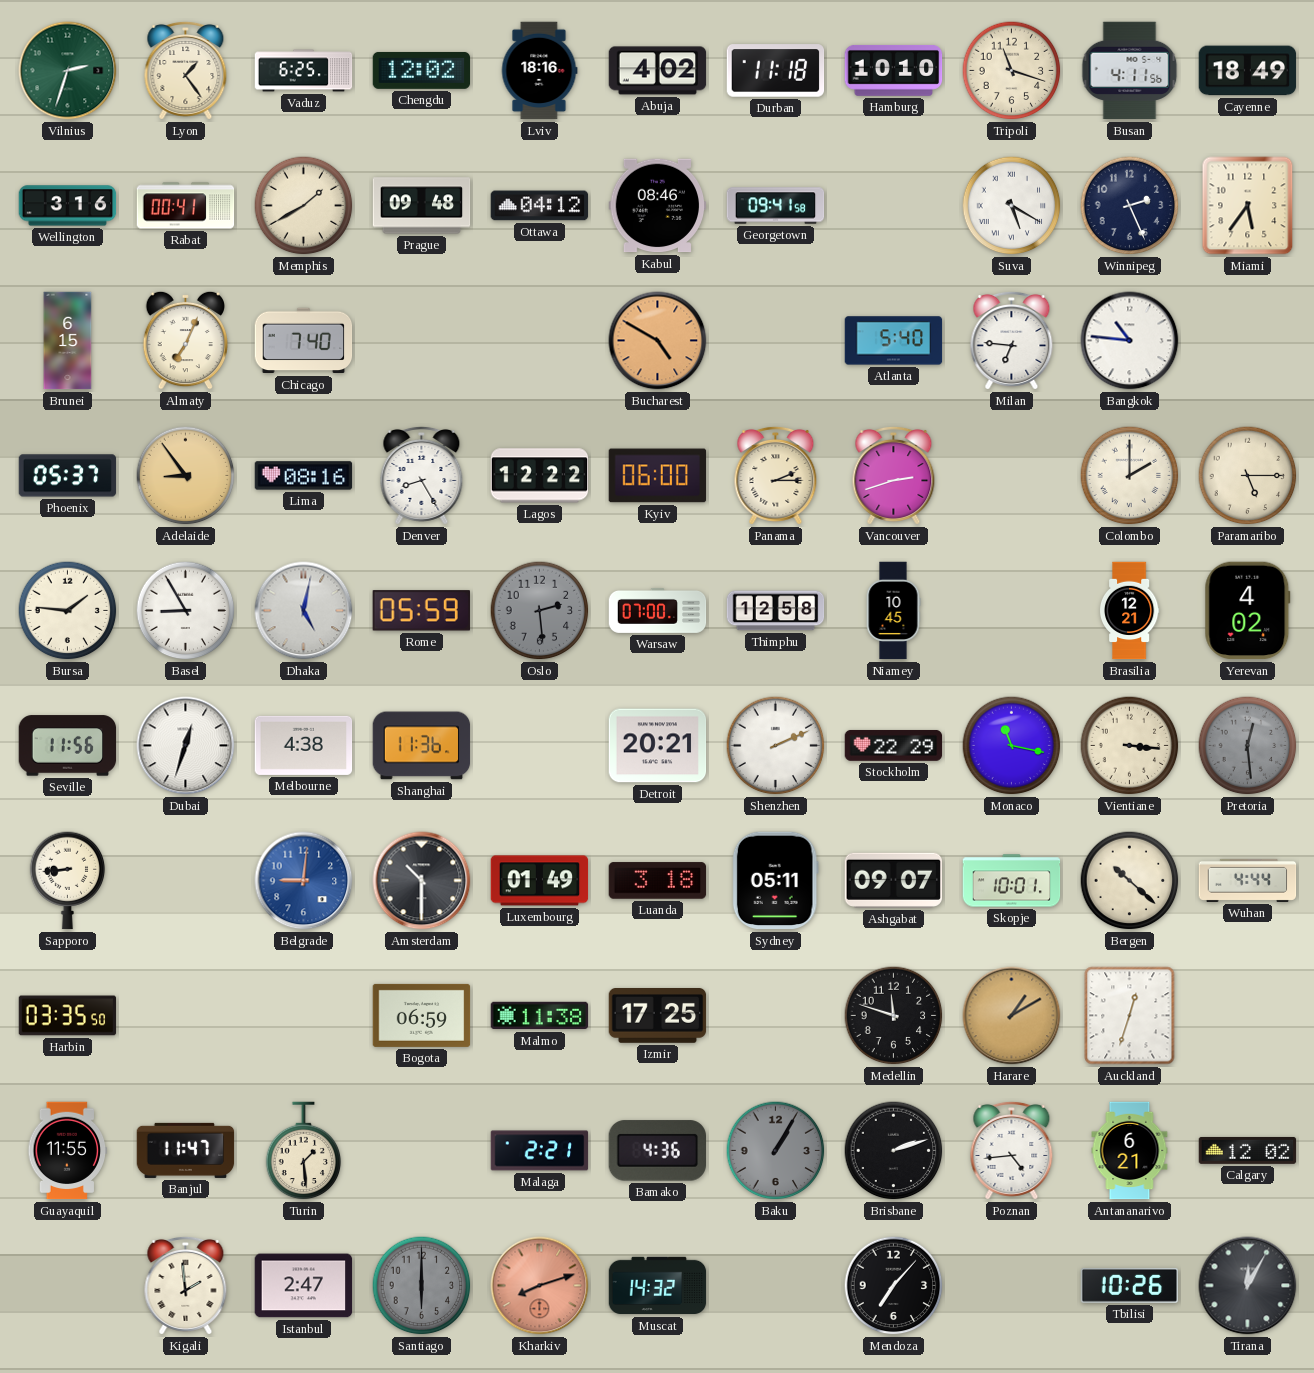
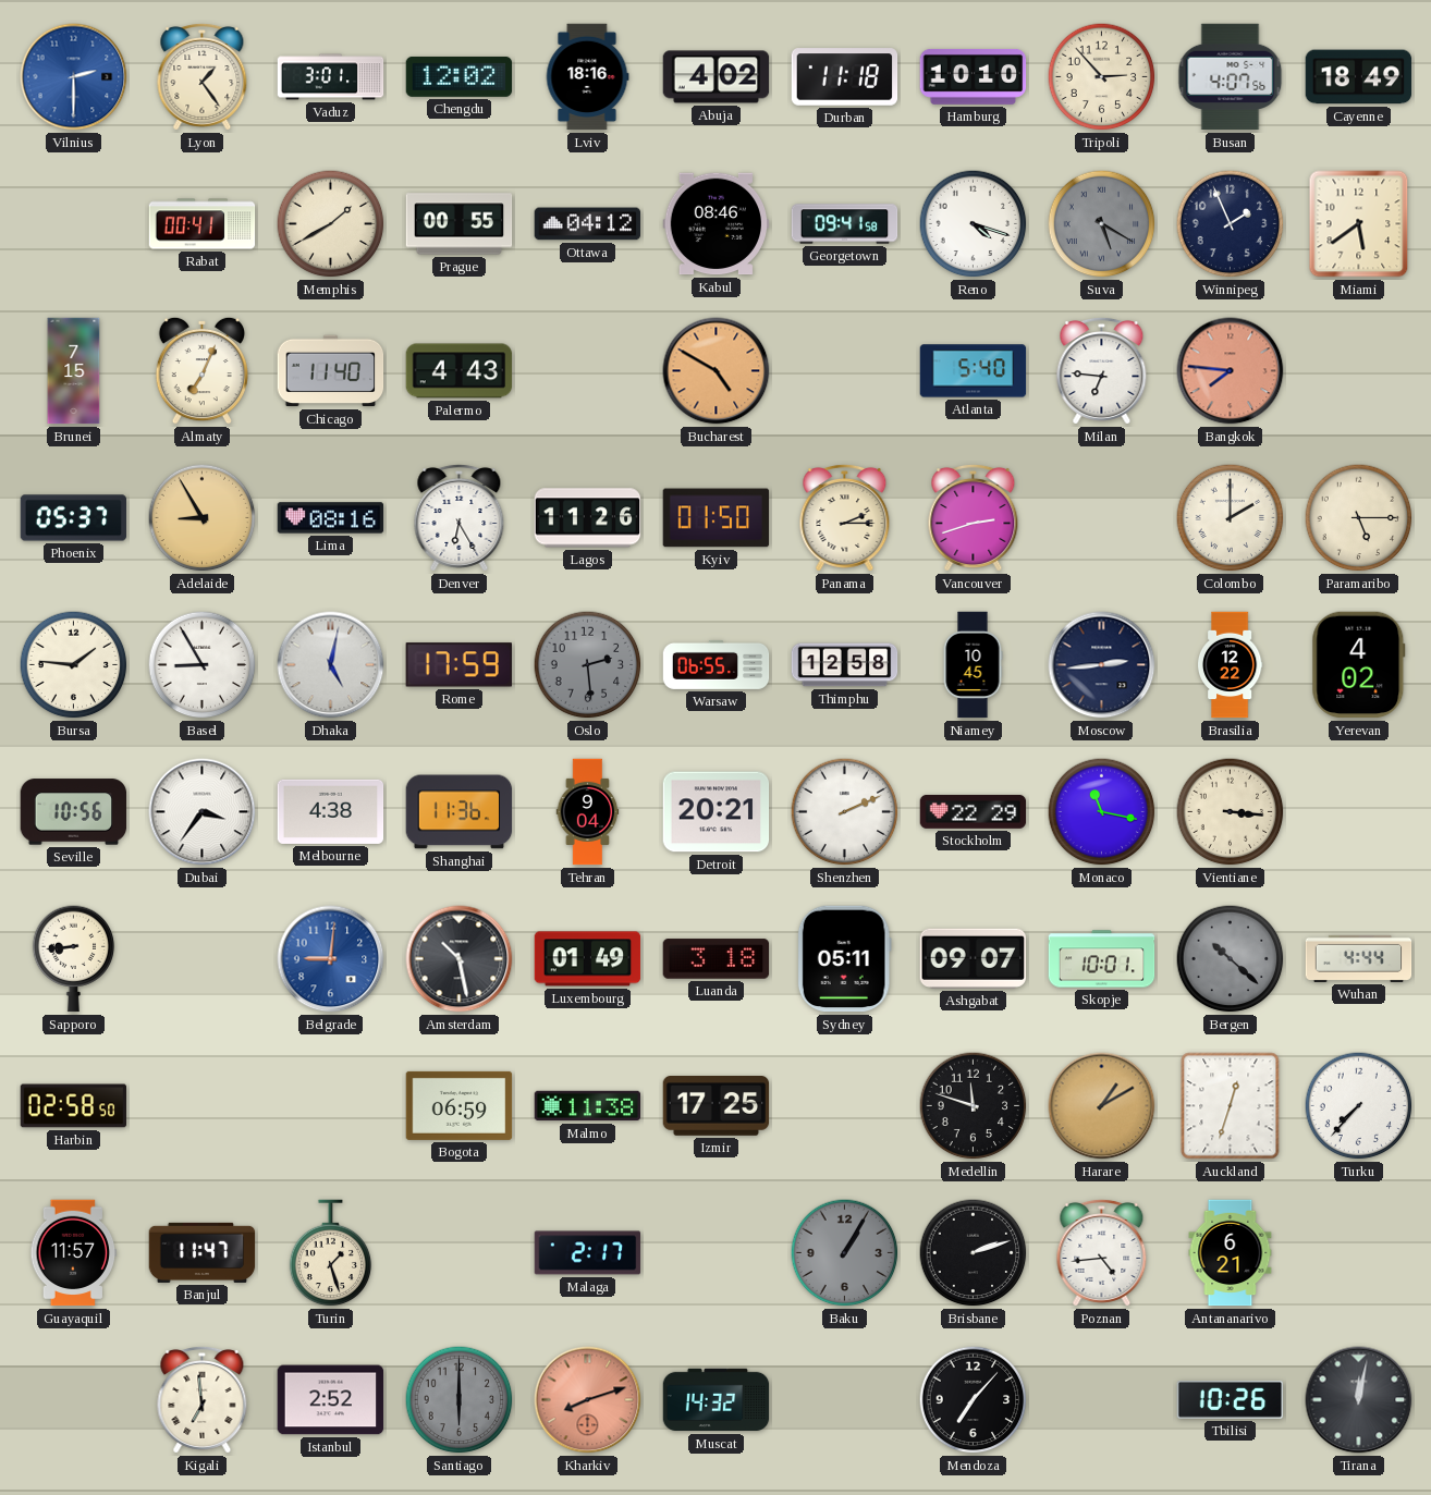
Vilnius: 2:33 -> 2:30 (74, 77)
Vilnius dial: green -> blue (74, 77)
Vaduz: 6:25 -> 3:01 (331, 77)
Tripoli: 11:18 -> 2:53 (1102, 77)
Busan: 4:11 -> 4:07 (1231, 77)
Wellington: 3:16 -> none (68, 206)
Prague: 09:48 -> 00:55 (460, 224)
Reno: none -> 4:18 (974, 224)
Suva dial: white -> grey (1102, 224)
Winnipeg: 2:26 -> 1:56 (1231, 224)
Miami: 5:36 -> 5:39 (1359, 224)
Brunei: 6:15 -> 7:15 (74, 371)
Chicago: 7:40 -> 11:40 (331, 371)
Palermo: none -> 4:43 (460, 371)
Bangkok: 10:46 -> 7:46 (1231, 371)
Bangkok dial: white -> salmon (1231, 371)
Adelaide: 8:54 -> 8:55 (203, 518)
Denver: 8:25 -> 6:25 (460, 518)
Lagos: 12:22 -> 11:26 (588, 518)
Kyiv: 06:00 -> 01:50 (717, 518)
Rome: 05:59 -> 17:59 (458, 665)
Warsaw: 07:00 -> 06:55 (717, 664)
Moscow: none -> 2:44 (1102, 665)
Brasilia: 12:21 -> 12:22 (1230, 665)
Seville: 11:56 -> 10:56 (74, 812)
Dubai: 12:33 -> 3:36 (203, 812)
Tehran: none -> 9:04 (588, 812)
Pretoria: 12:29 -> none (1248, 746)
Amsterdam: 10:30 -> 10:28 (460, 959)
Bergen dial: cream -> grey (1231, 959)
Harbin: 03:35 -> 02:58 (74, 1106)
Turku: none -> 7:37 (1359, 1106)
Guayaquil: 11:55 -> 11:57 (74, 1253)
Turin: 1:29 -> 1:27 (331, 1253)
Malaga: 2:21 -> 2:17 (588, 1253)
Bamako: 4:36 -> none (657, 1151)
Calgary: 12:02 -> none (1248, 1150)
Kigali: 1:59 -> 6:59 (203, 1400)
Istanbul: 2:47 -> 2:52 (331, 1400)
Tirana: 12:05 -> 12:02 (1359, 1400)
